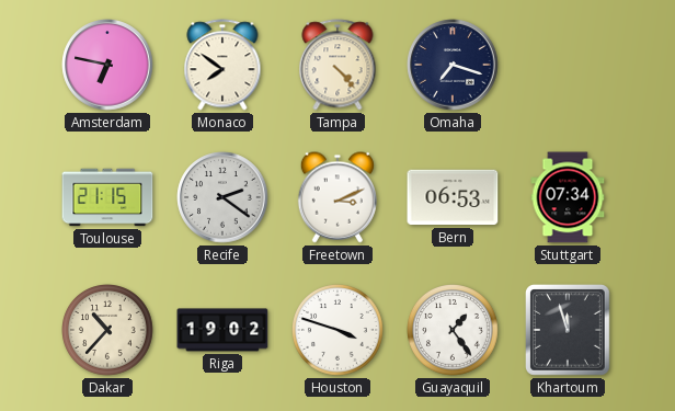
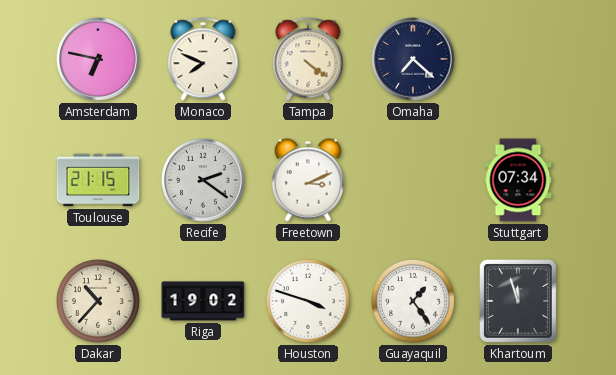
Monaco: 7:51 -> 7:49 (203, 59)
Tampa: 4:23 -> 4:21 (308, 59)
Omaha: 7:18 -> 7:22 (413, 59)
Bern: 06:53 -> none (453, 197)
